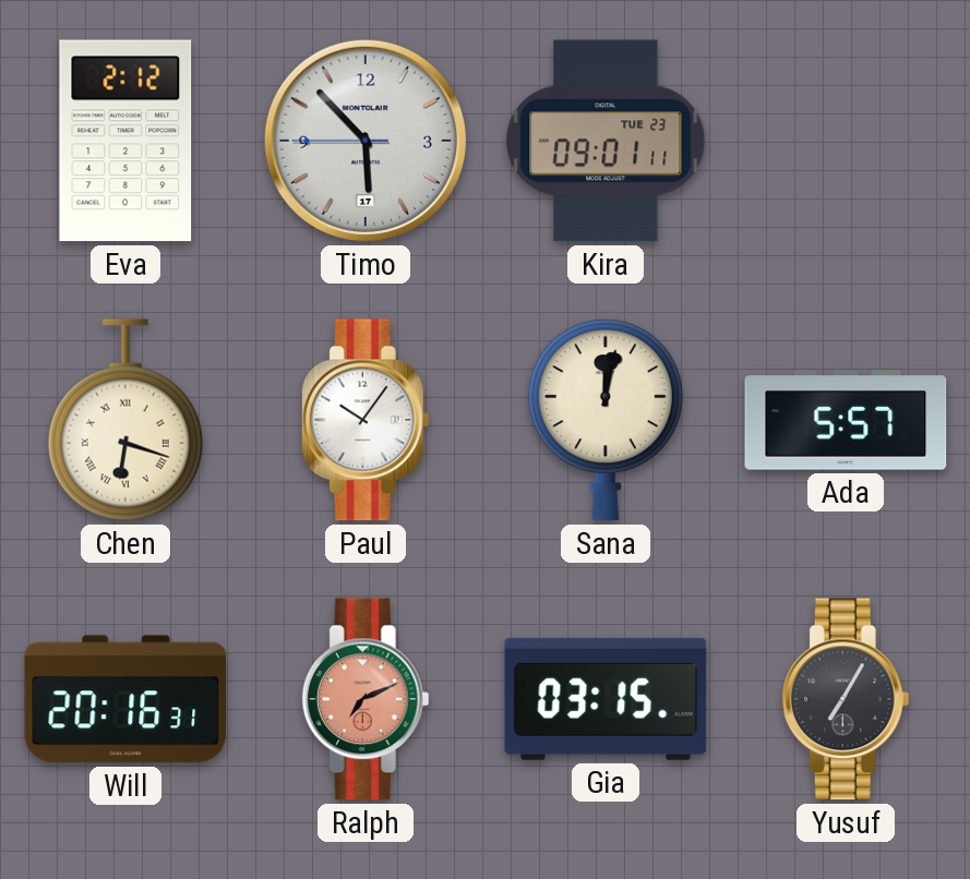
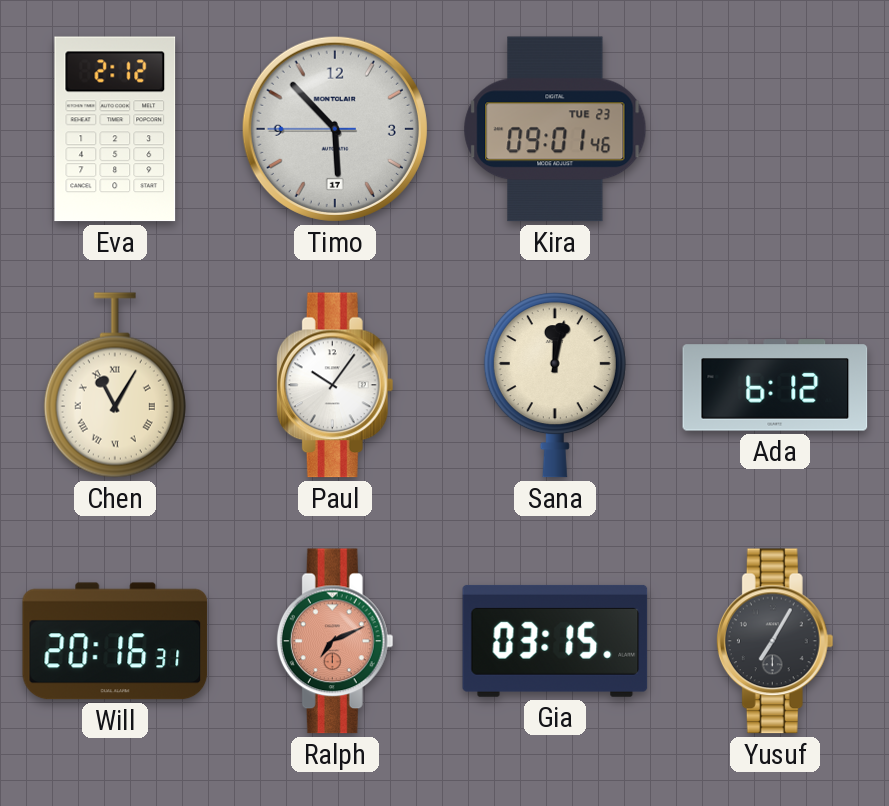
Kira: 09:01:11 -> 09:01:46 (555, 129)
Chen: 6:18 -> 11:05 (115, 385)
Ada: 5:57 -> 6:12 (775, 385)
